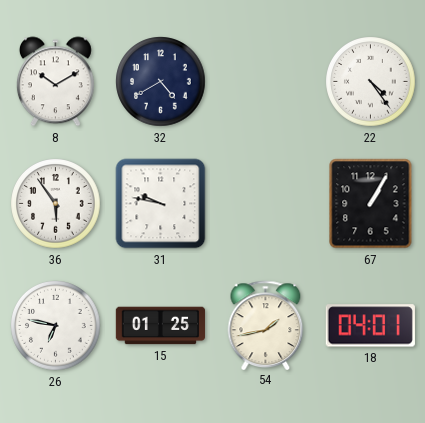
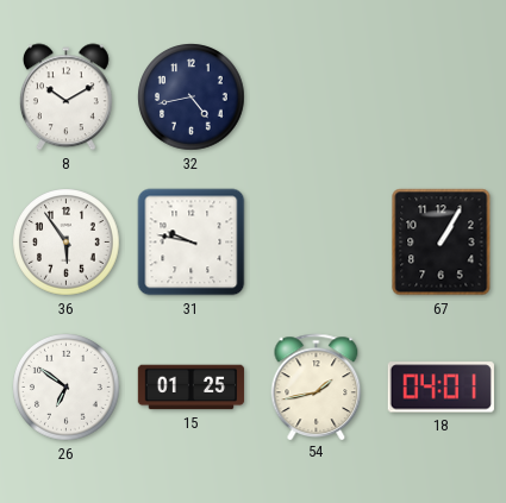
32: 4:40 -> 4:43 (192, 98)
22: 4:24 -> none (371, 82)
26: 6:47 -> 6:51 (67, 388)
